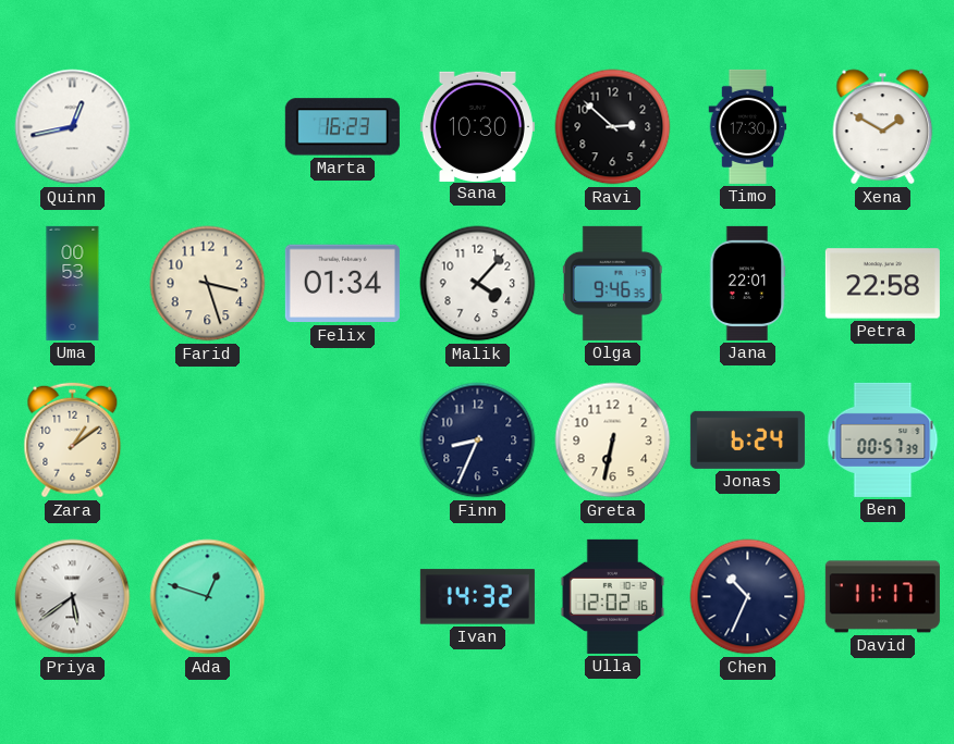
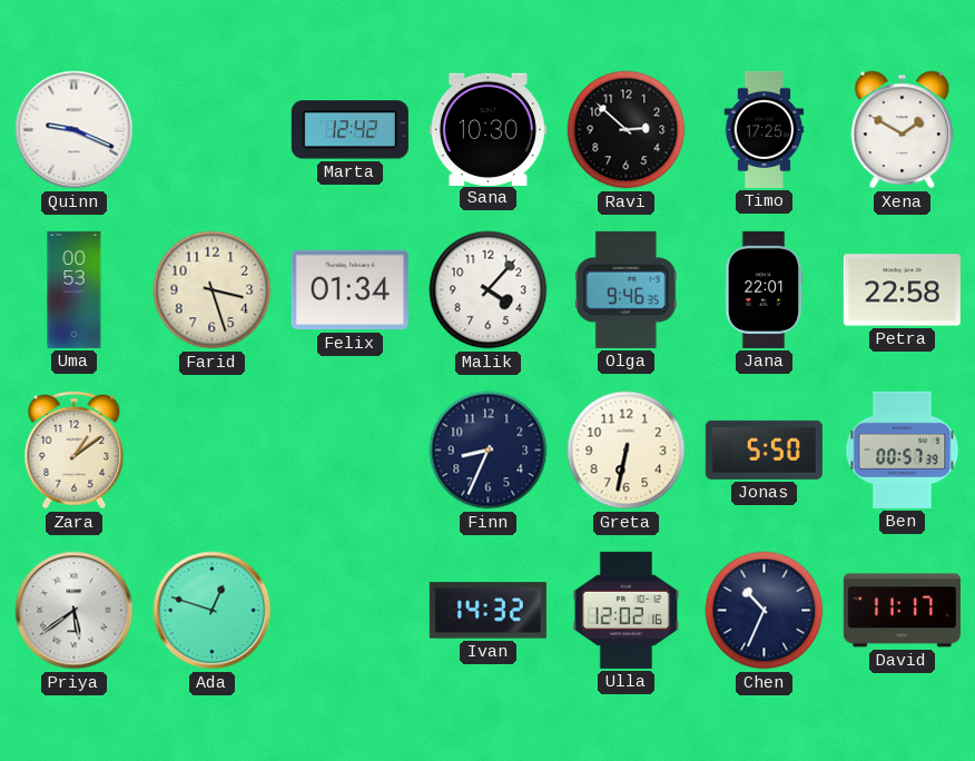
Quinn: 12:43 -> 9:19 (75, 130)
Marta: 16:23 -> 12:42 (349, 130)
Timo: 17:30 -> 17:25 (765, 129)
Jonas: 6:24 -> 5:50 (764, 449)
